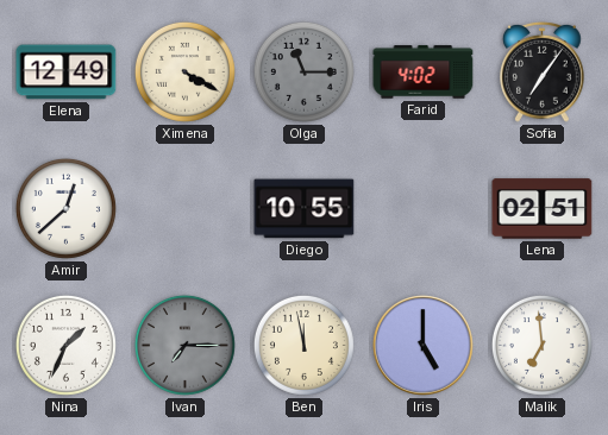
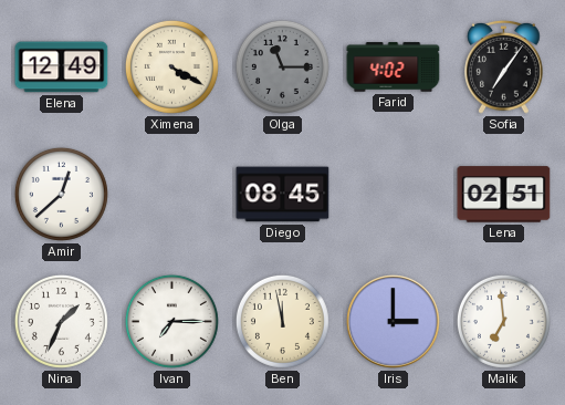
Diego: 10:55 -> 08:45 (283, 195)
Ivan dial: grey -> white (171, 321)
Iris: 5:00 -> 3:00 (394, 322)
